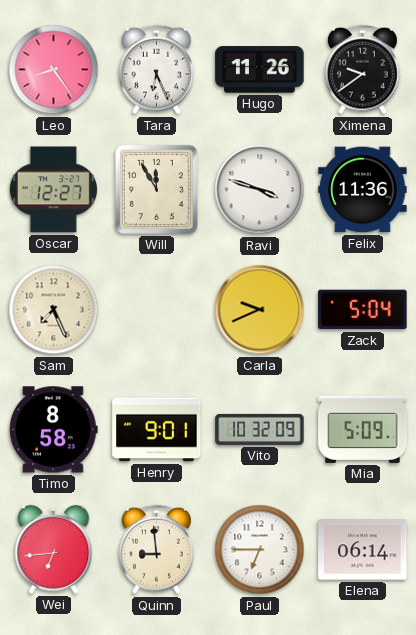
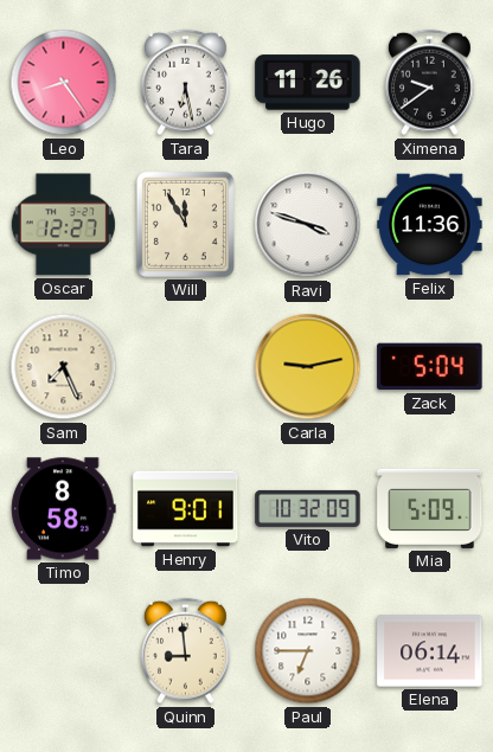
Tara: 6:26 -> 6:28 (185, 83)
Carla: 9:41 -> 9:13 (308, 367)
Wei: 6:44 -> none (54, 549)
